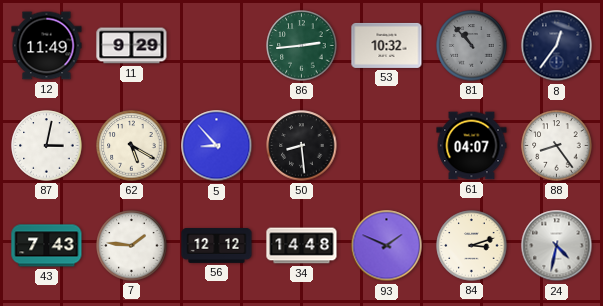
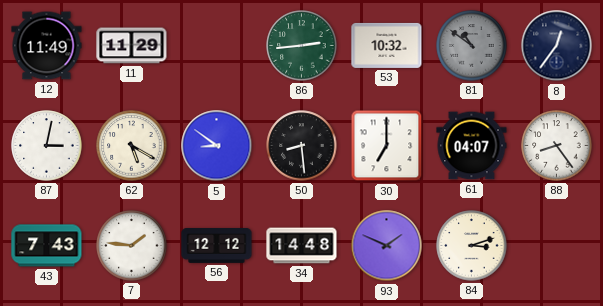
11: 9:29 -> 11:29 (132, 46)
81: 10:53 -> 10:51 (472, 46)
5: 8:53 -> 8:51 (217, 146)
30: none -> 7:00 (387, 146)
24: 4:32 -> none (557, 246)
